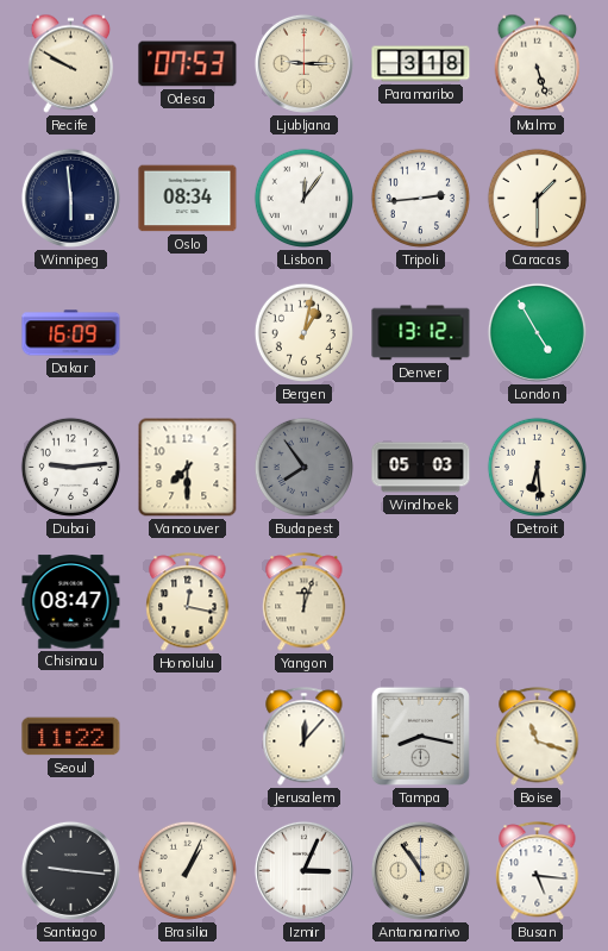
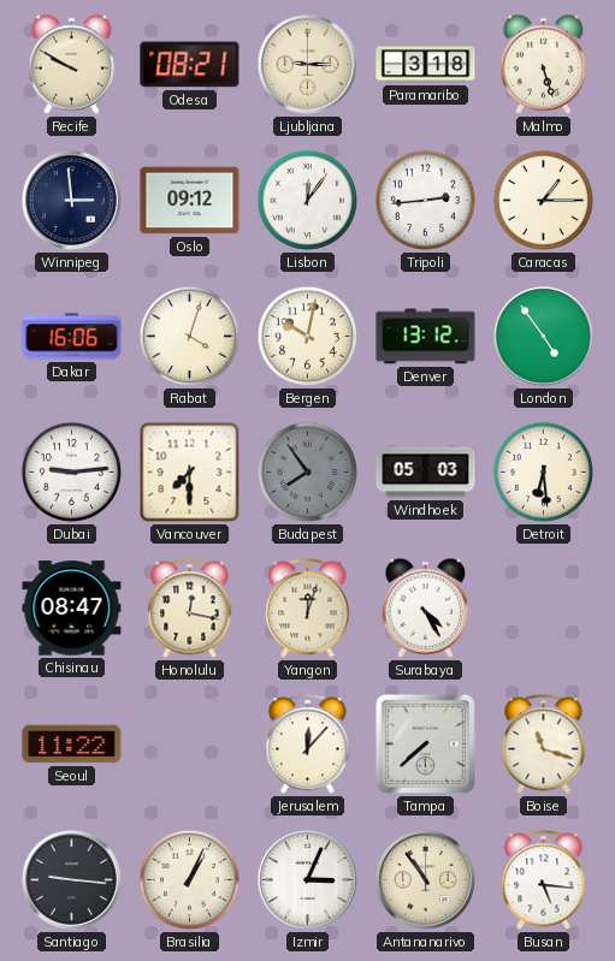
Odesa: 07:53 -> 08:21 (190, 65)
Winnipeg: 5:59 -> 2:59 (71, 200)
Oslo: 08:34 -> 09:12 (190, 201)
Caracas: 1:30 -> 1:15 (543, 200)
Dakar: 16:09 -> 16:06 (72, 337)
Rabat: none -> 4:03 (189, 336)
Bergen: 1:02 -> 10:02 (307, 336)
London: 4:55 -> 4:54 (543, 336)
Surabaya: none -> 4:25 (426, 607)
Tampa: 8:17 -> 7:38 (425, 743)
